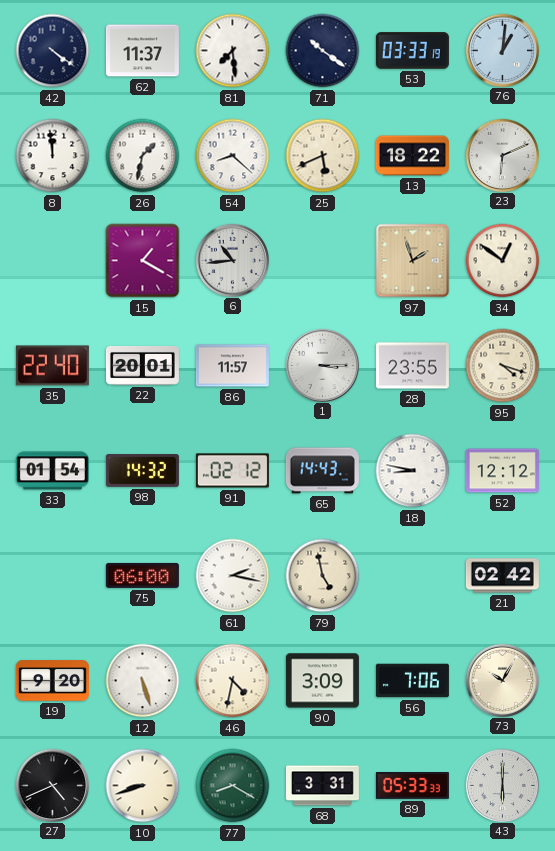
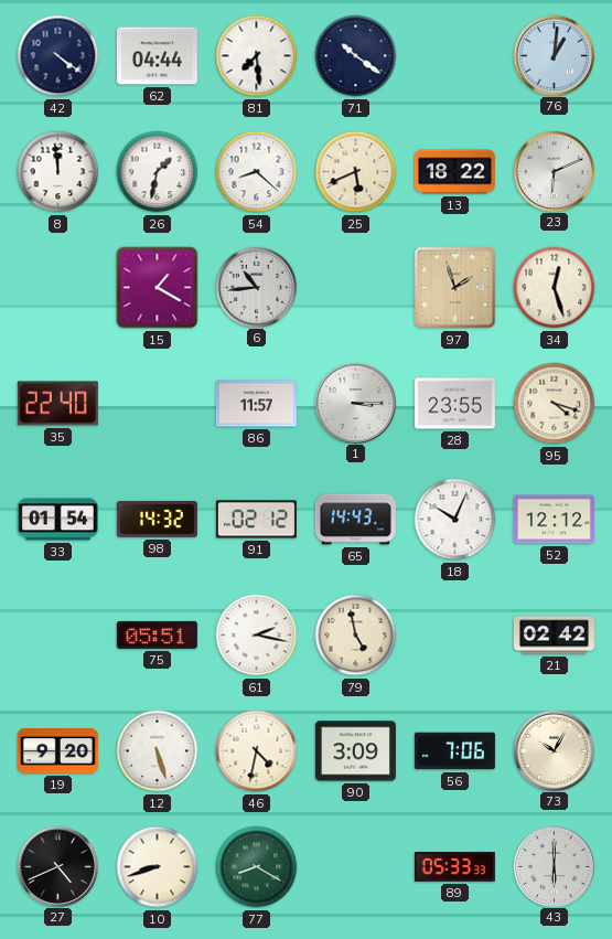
62: 11:37 -> 04:44 (157, 56)
53: 03:33 -> none (412, 51)
34: 12:51 -> 12:27 (555, 288)
22: 20:01 -> none (142, 366)
18: 8:47 -> 10:04 (455, 520)
75: 06:00 -> 05:51 (157, 634)
68: 3:31 -> none (322, 786)
